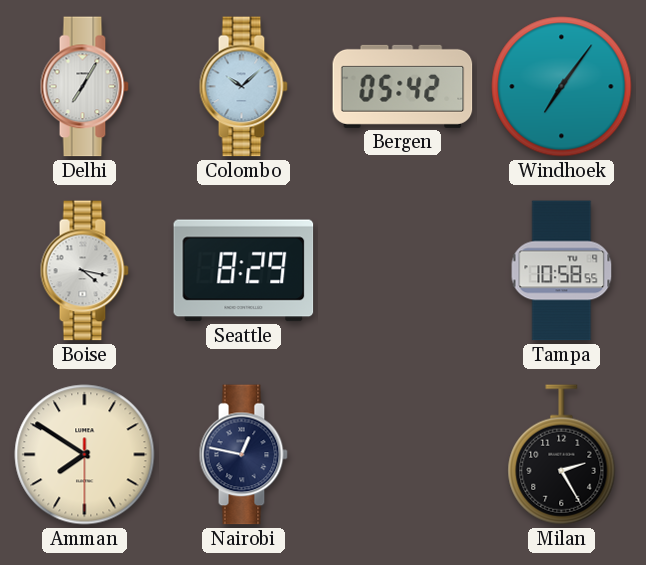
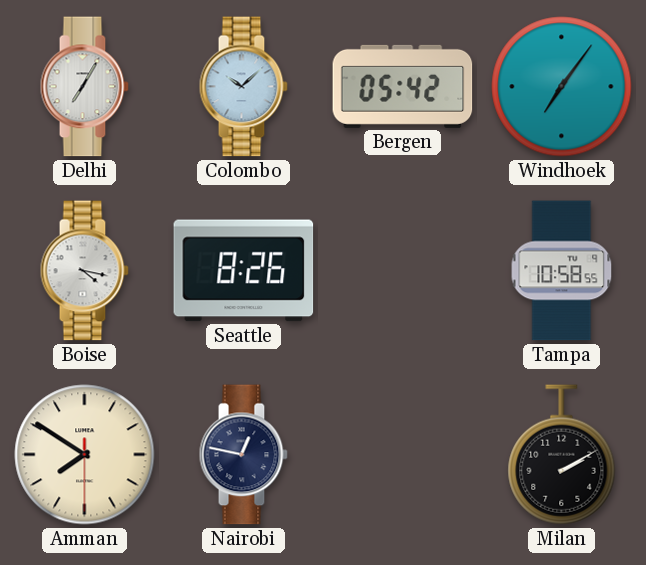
Seattle: 8:29 -> 8:26 (244, 271)
Milan: 2:25 -> 2:10 (562, 455)
